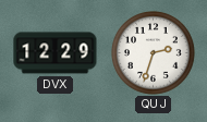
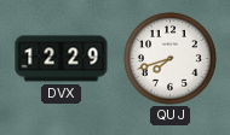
QUJ: 2:33 -> 7:42 (171, 59)
